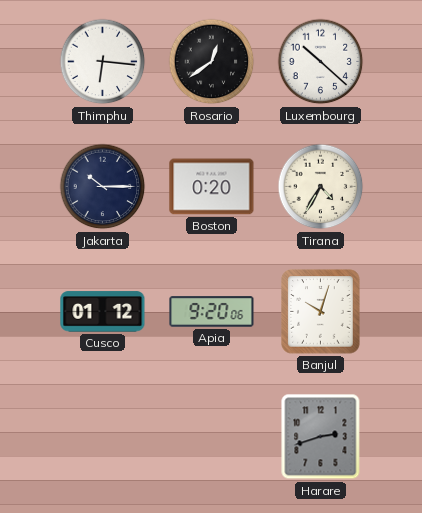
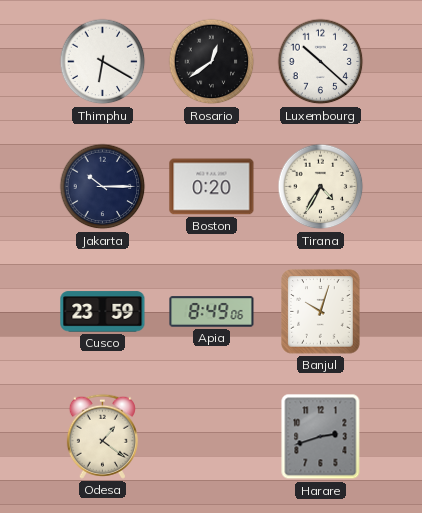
Thimphu: 6:16 -> 6:20 (103, 62)
Cusco: 01:12 -> 23:59 (103, 312)
Apia: 9:20 -> 8:49 (212, 312)
Odesa: none -> 1:21 (102, 436)
